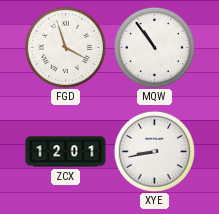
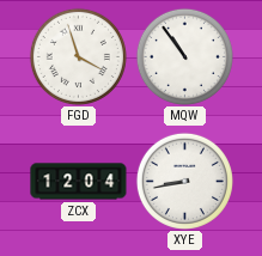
ZCX: 12:01 -> 12:04 (79, 182)
